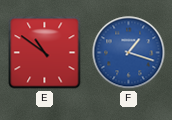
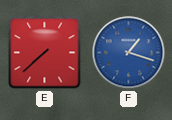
E: 10:51 -> 7:38 (45, 53)
